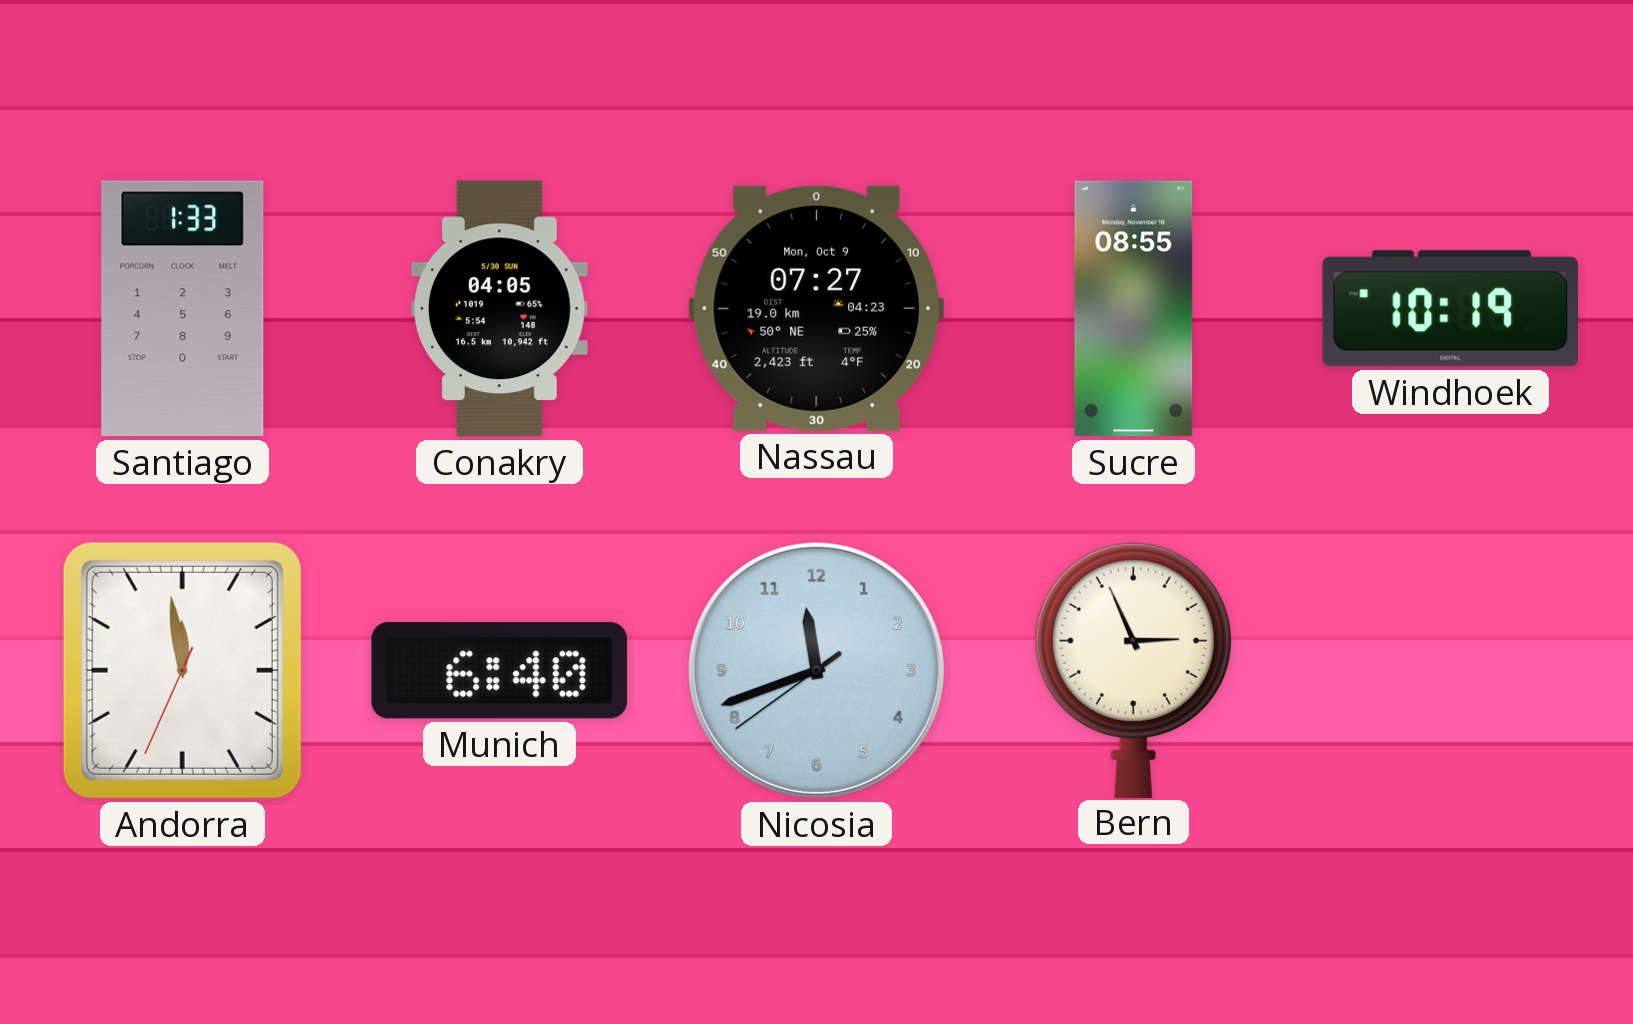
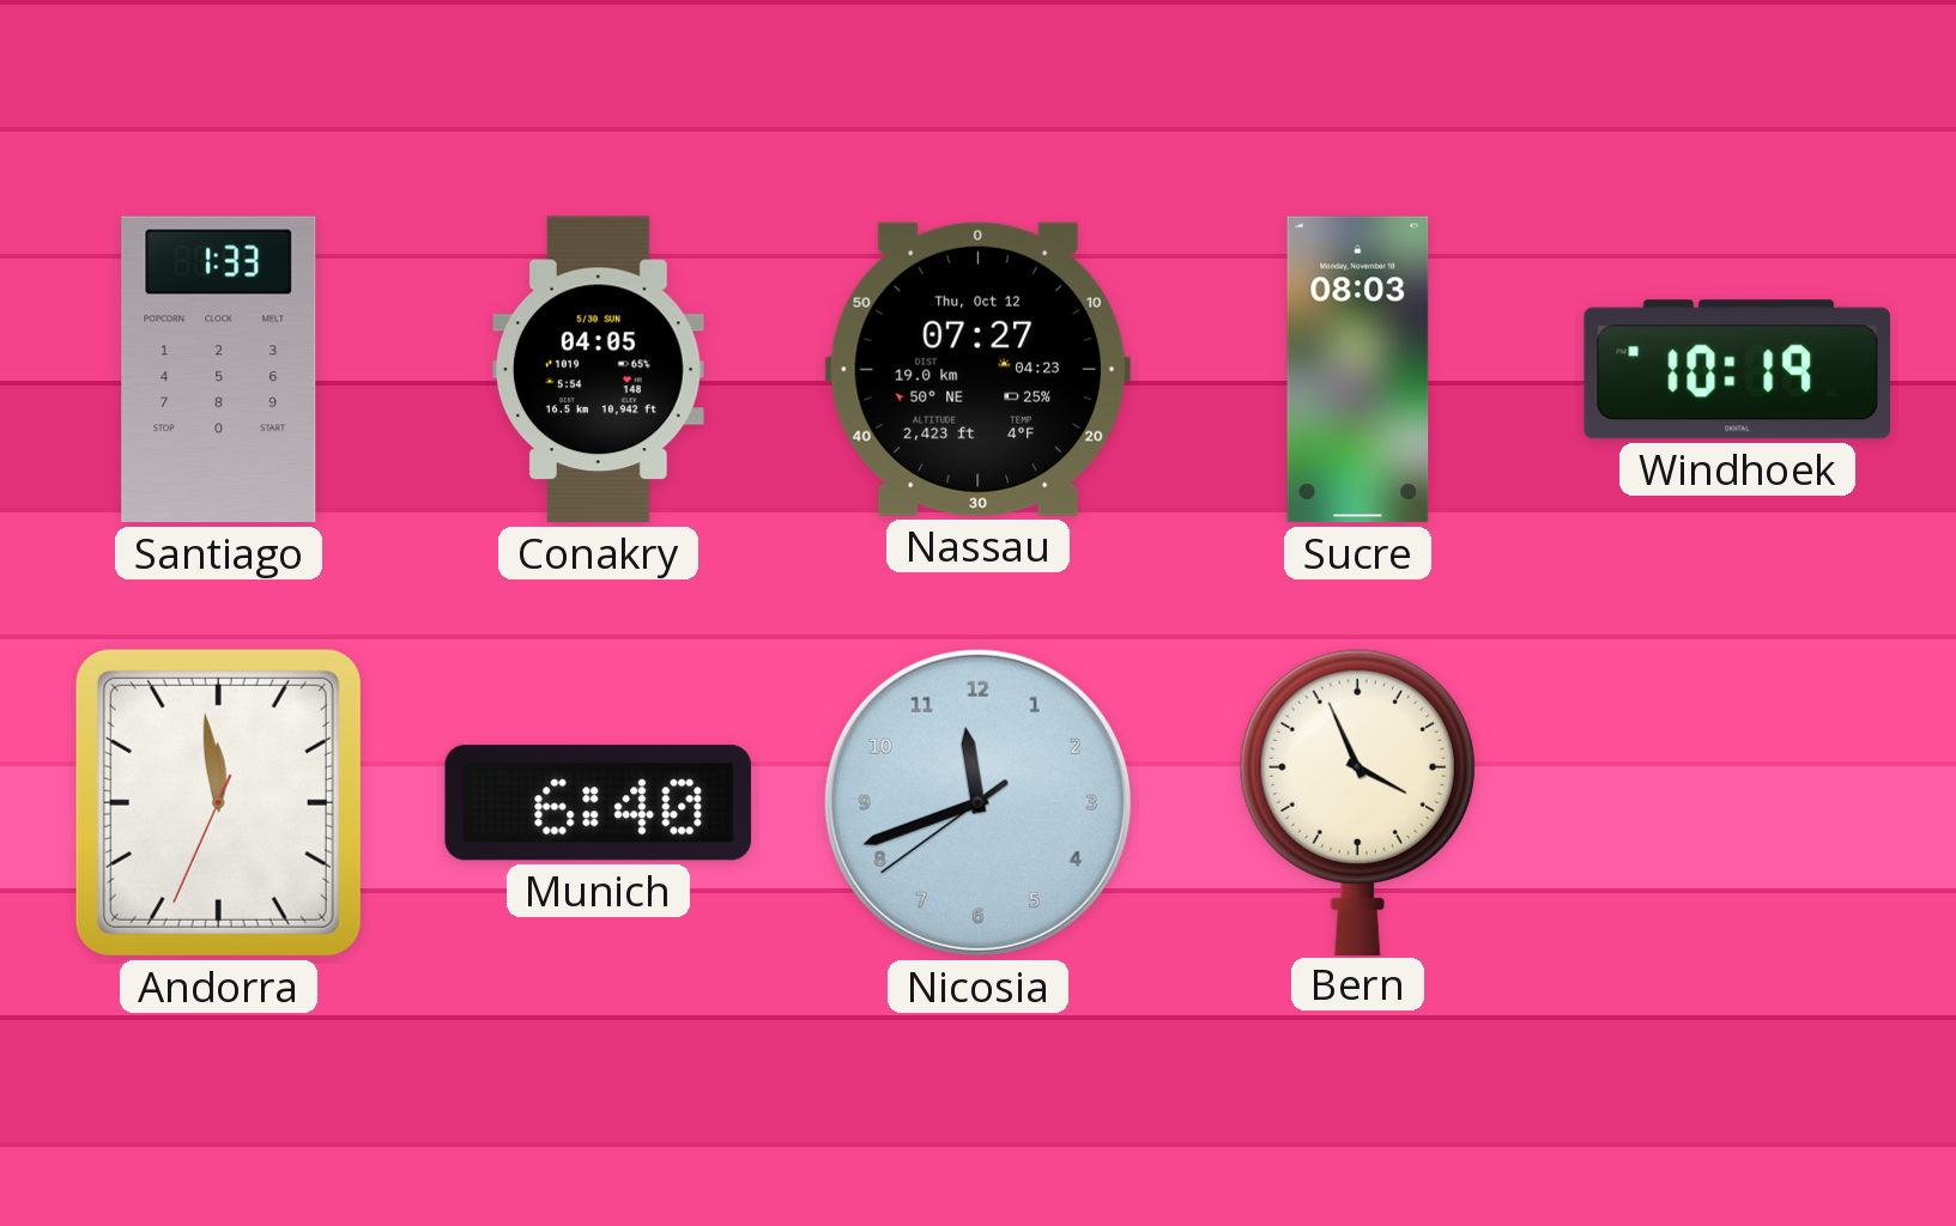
Nassau date: Mon, Oct 9 -> Thu, Oct 12 (977, 369)
Sucre: 08:55 -> 08:03 (1358, 370)
Bern: 2:56 -> 3:56 (1357, 801)
